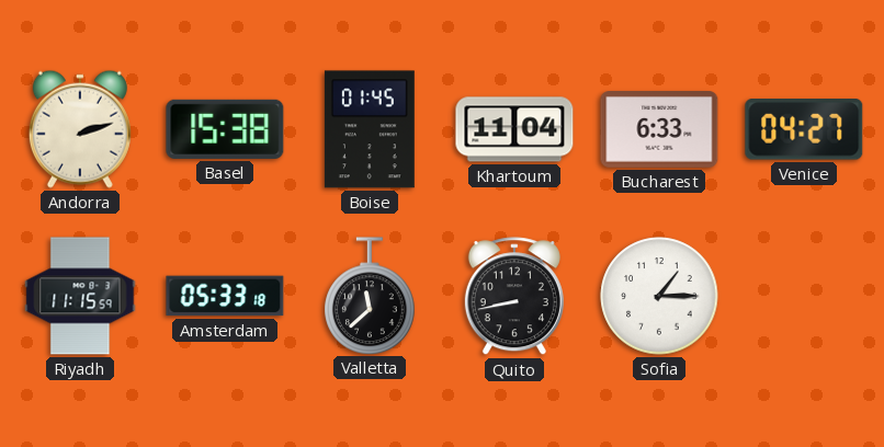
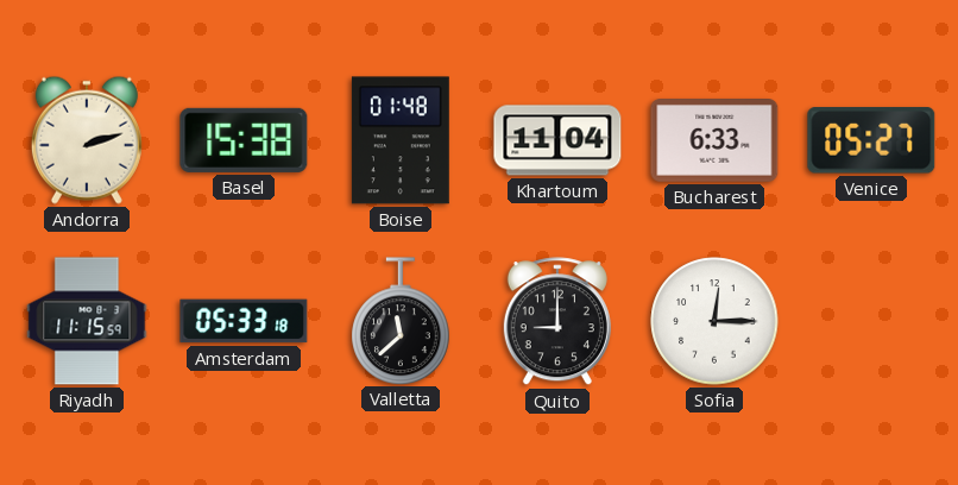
Boise: 01:45 -> 01:48 (401, 140)
Venice: 04:27 -> 05:27 (871, 140)
Quito: 8:43 -> 9:00 (557, 322)
Sofia: 1:15 -> 12:15 (714, 321)
